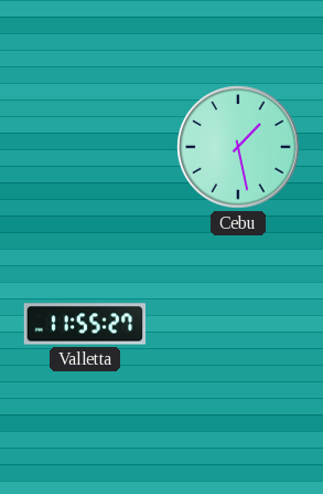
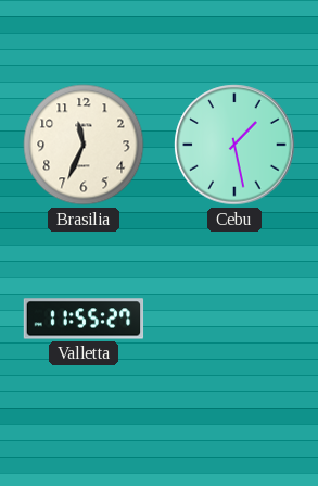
Brasilia: none -> 11:34 (84, 145)
